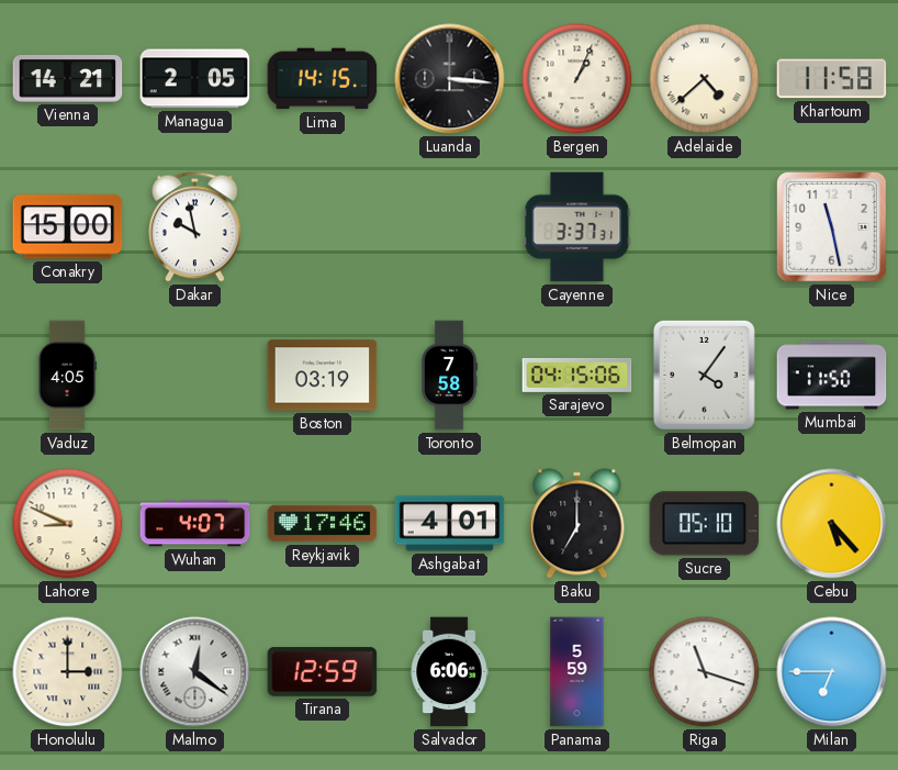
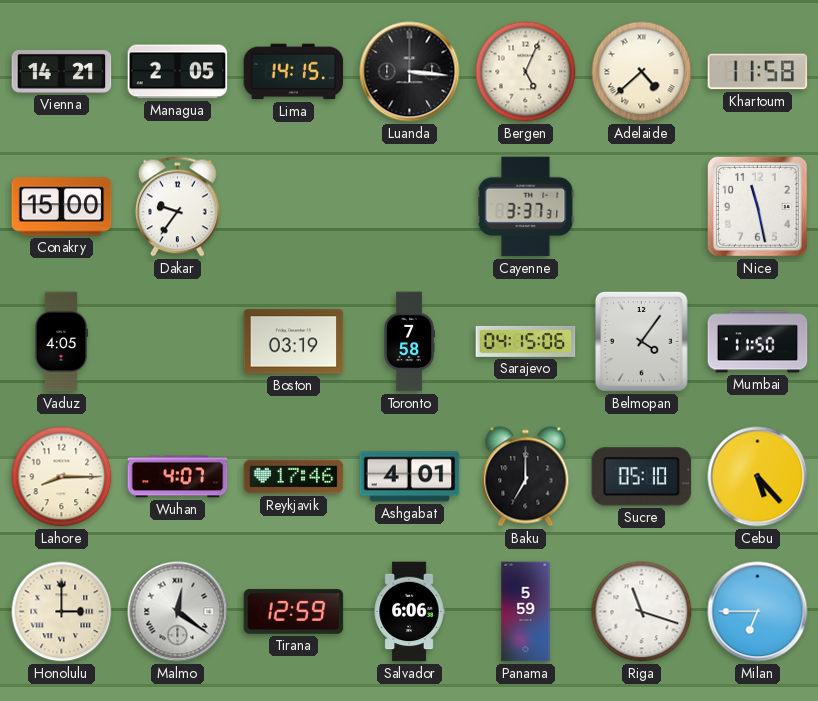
Bergen: 1:04 -> 5:04 (526, 72)
Dakar: 9:58 -> 9:36 (178, 207)
Lahore: 8:49 -> 8:15 (62, 477)
